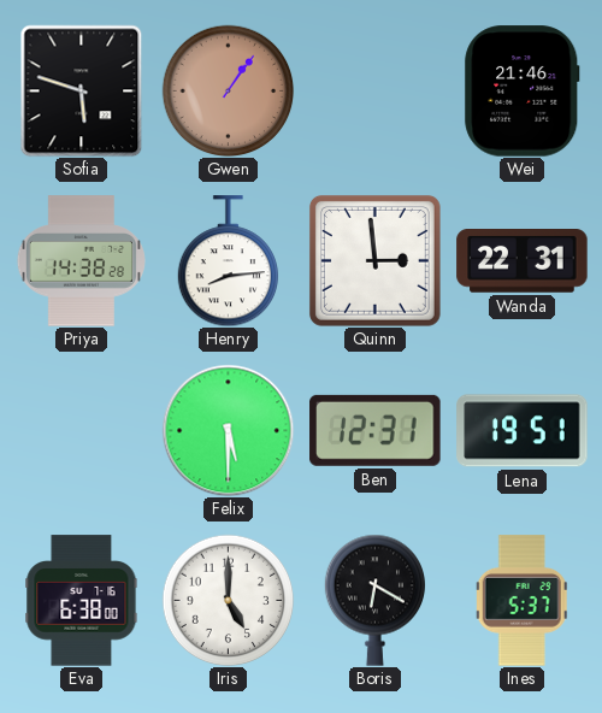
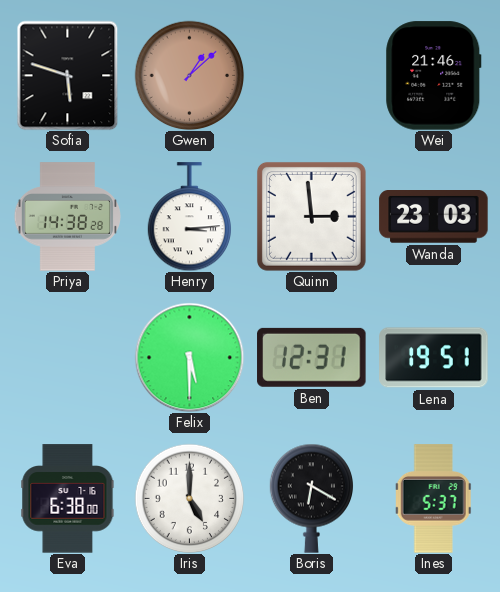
Gwen: 1:06 -> 1:08 (189, 75)
Henry: 8:14 -> 3:14 (189, 217)
Wanda: 22:31 -> 23:03 (434, 217)
